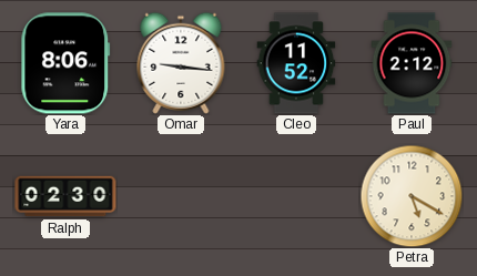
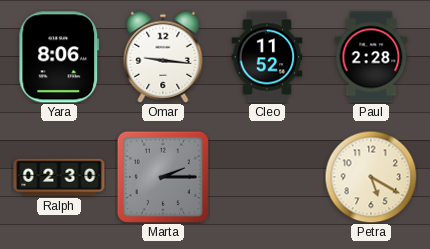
Paul: 2:12 -> 2:28 (371, 57)
Marta: none -> 2:15 (163, 177)
